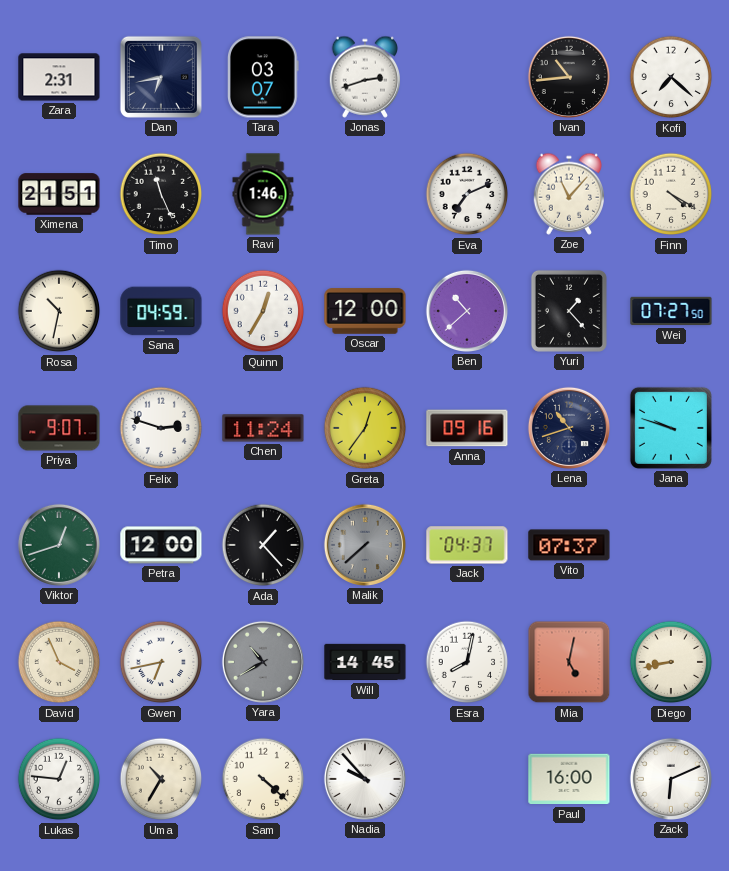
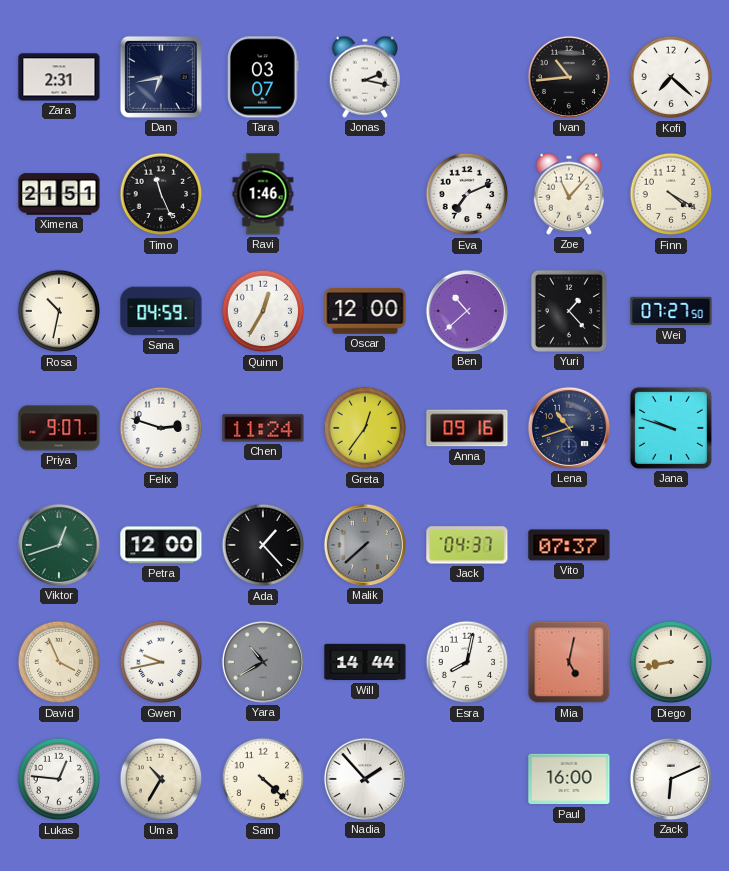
Jonas: 2:42 -> 2:17 (364, 77)
Gwen: 6:43 -> 9:43 (161, 662)
Will: 14:45 -> 14:44 (365, 662)
Nadia: 9:53 -> 1:53 (365, 779)
